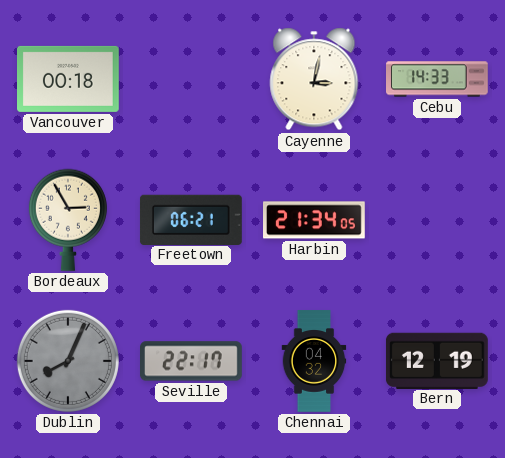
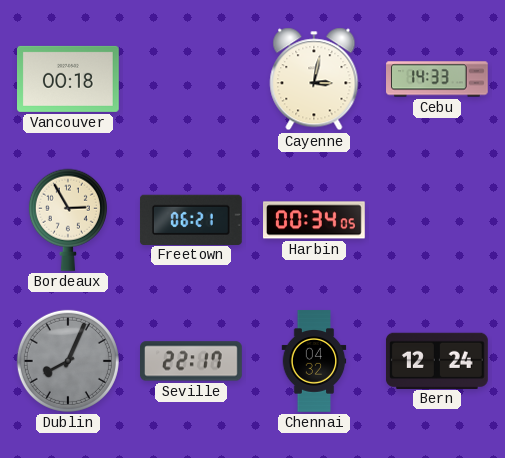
Harbin: 21:34 -> 00:34 (315, 220)
Bern: 12:19 -> 12:24 (437, 360)
